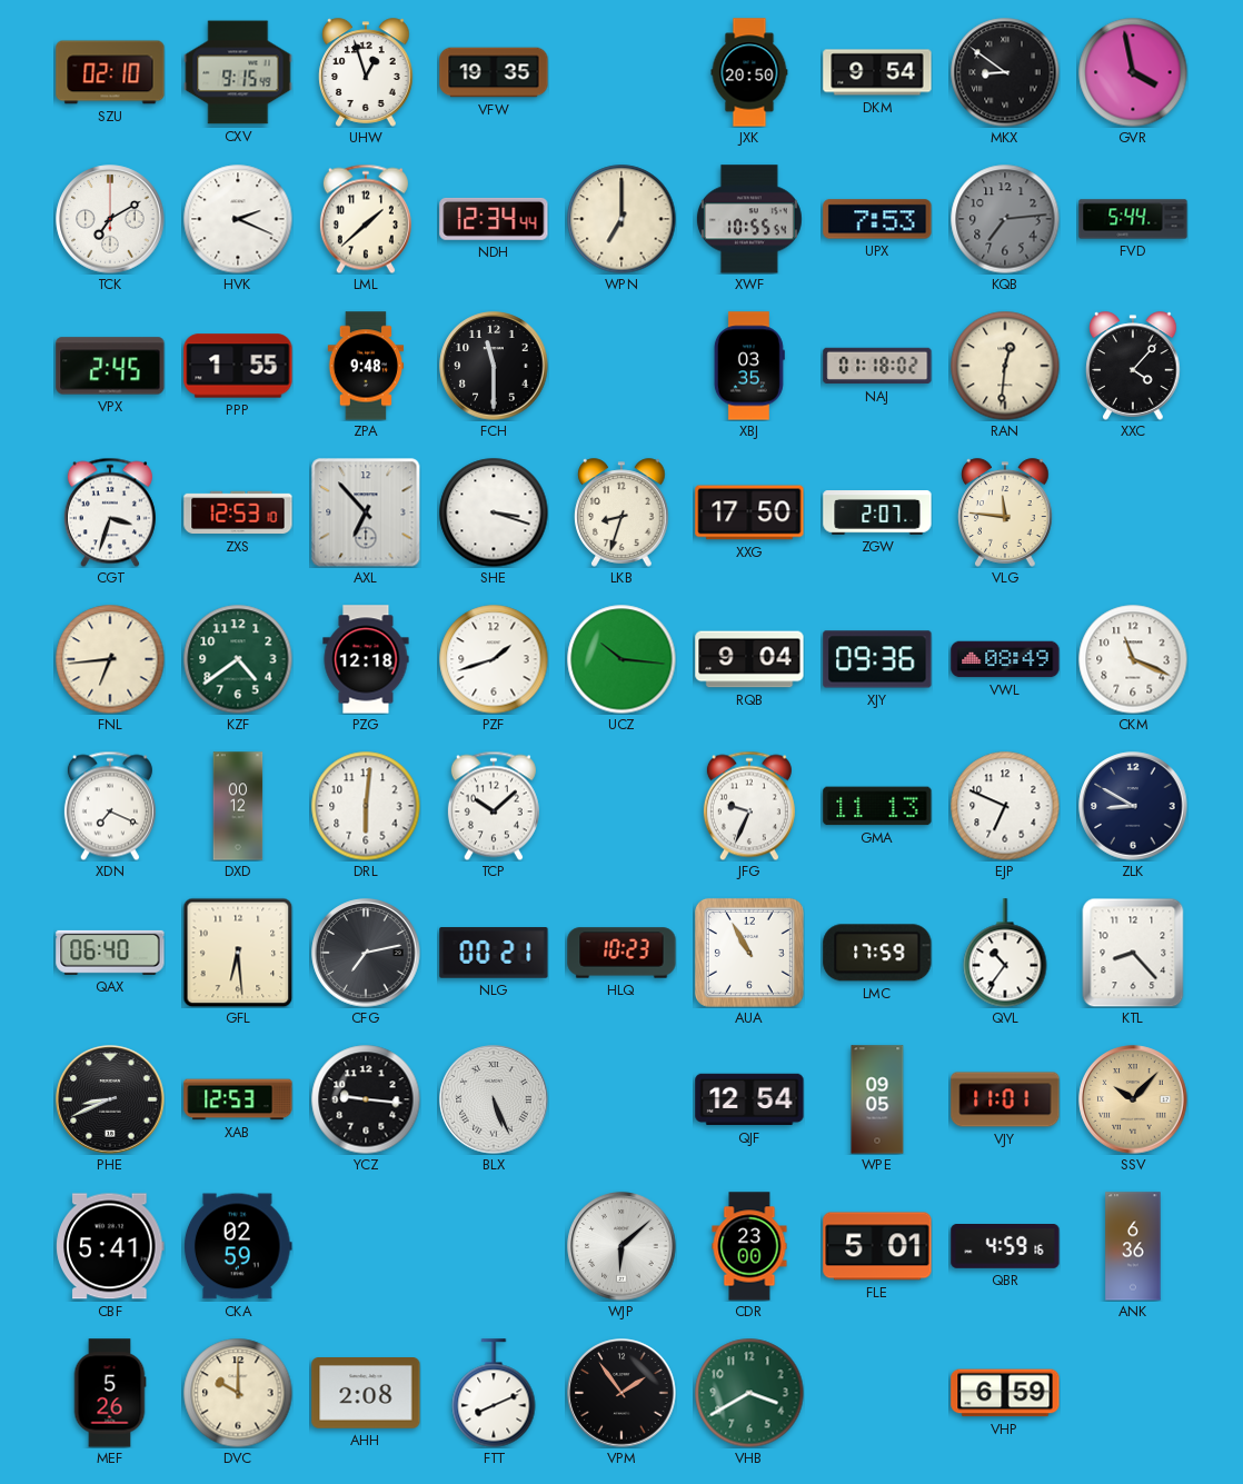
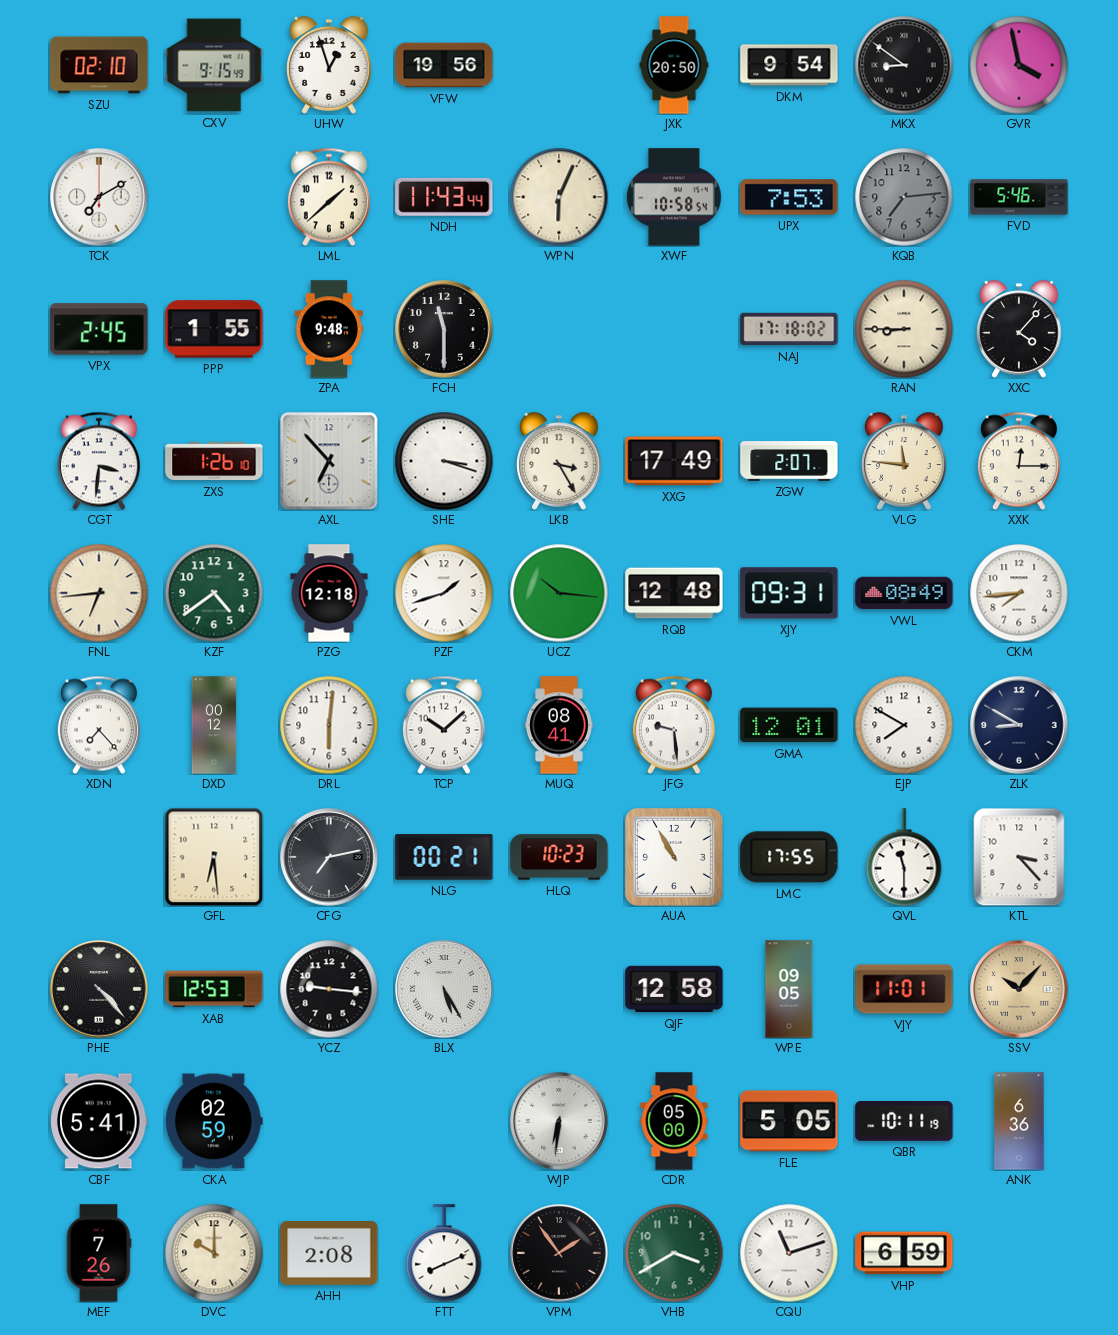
VFW: 19:35 -> 19:56 (444, 65)
HVK: 2:19 -> none (238, 219)
NDH: 12:34 -> 11:43 (444, 197)
WPN: 7:00 -> 6:04 (559, 197)
XWF: 10:55 -> 10:58 (674, 197)
FVD: 5:44 -> 5:46 (1019, 197)
XBJ: 03:35 -> none (749, 366)
NAJ: 01:18 -> 17:18 (789, 329)
RAN: 12:31 -> 8:45 (904, 329)
CGT: 3:33 -> 3:31 (99, 461)
ZXS: 12:53 -> 1:26 (214, 461)
LKB: 8:33 -> 3:25 (559, 461)
XXG: 17:50 -> 17:49 (674, 461)
XXK: none -> 12:15 (1019, 461)
RQB: 9:04 -> 12:48 (674, 593)
XJY: 09:36 -> 09:31 (789, 593)
CKM: 11:19 -> 7:44 (1019, 593)
XDN: 7:19 -> 7:23 (99, 725)
MUQ: none -> 08:41 (559, 725)
JFG: 9:34 -> 9:29 (674, 725)
GMA: 11:13 -> 12:01 (789, 725)
EJP: 6:49 -> 7:50 (904, 725)
QAX: 06:40 -> none (110, 953)
LMC: 17:59 -> 17:55 (789, 857)
QVL: 10:36 -> 11:30 (904, 857)
KTL: 8:23 -> 3:23 (1019, 857)
PHE: 8:41 -> 4:23 (99, 989)
BLX: 5:26 -> 5:25 (444, 989)
QJF: 12:54 -> 12:58 (674, 989)
WJP: 6:08 -> 6:31 (559, 1121)
CDR: 23:00 -> 05:00 (674, 1121)
FLE: 5:01 -> 5:05 (789, 1121)
QBR: 4:59 -> 10:11 (904, 1122)
MEF: 5:26 -> 7:26 (99, 1253)
CQU: none -> 11:12 (789, 1253)
